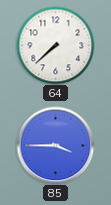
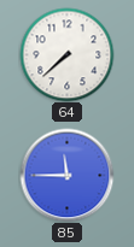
85: 3:45 -> 11:45 (66, 175)
